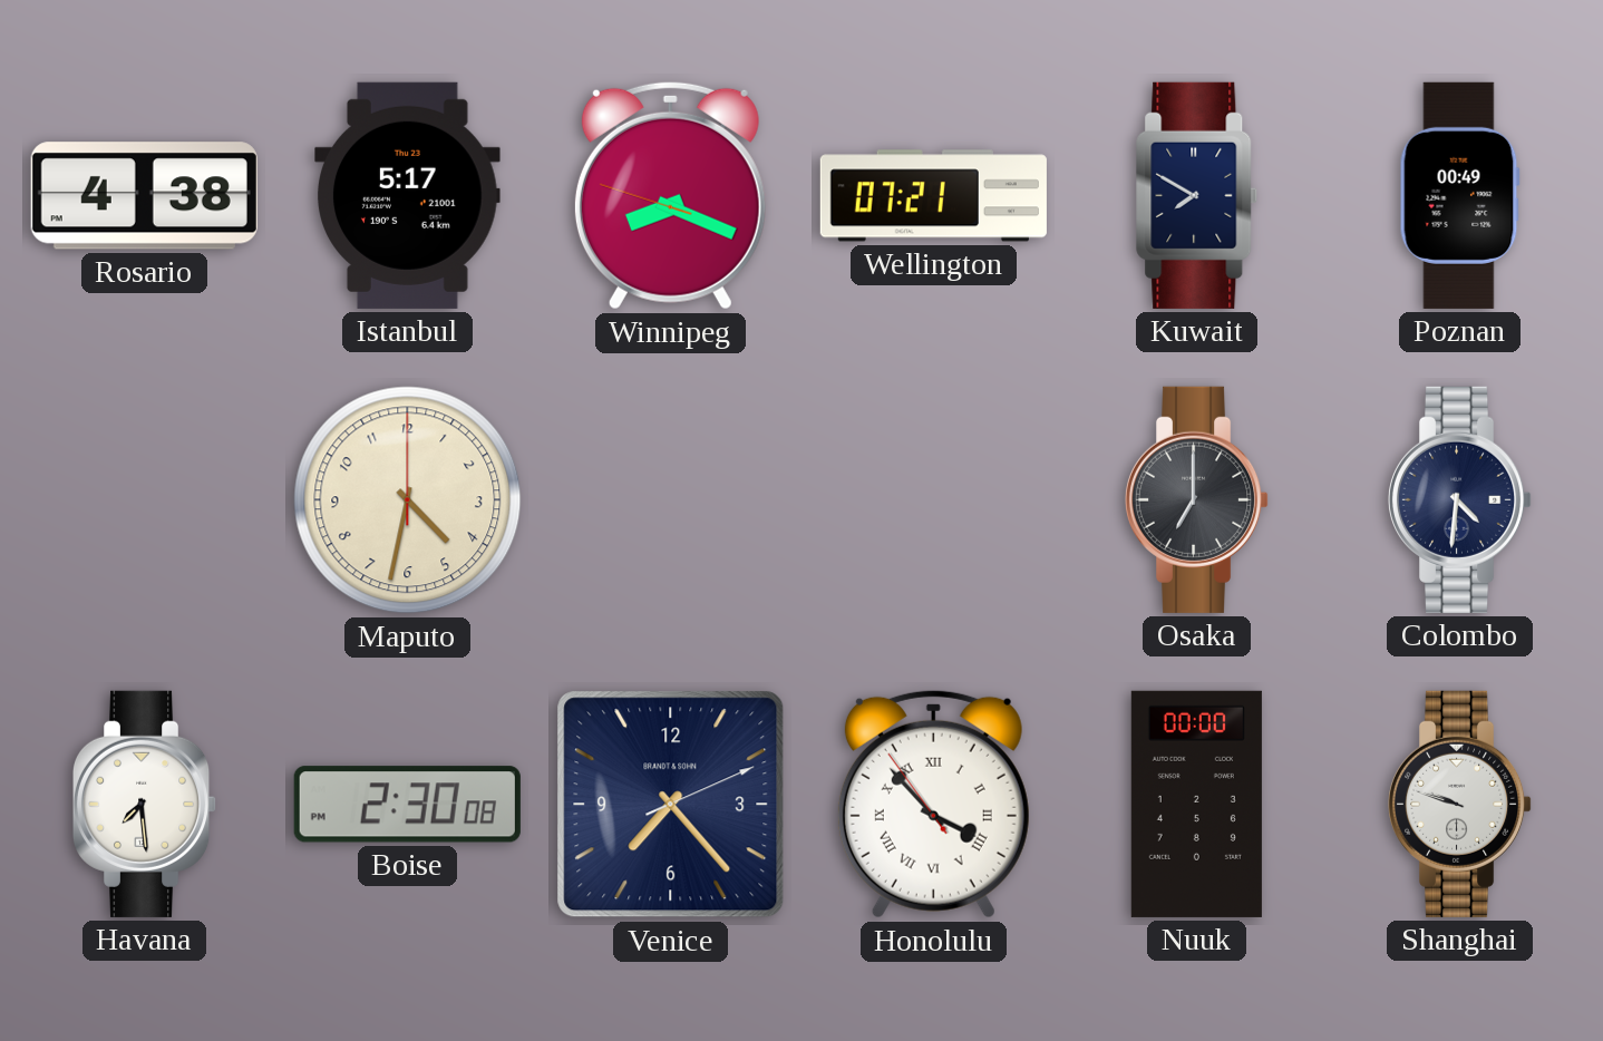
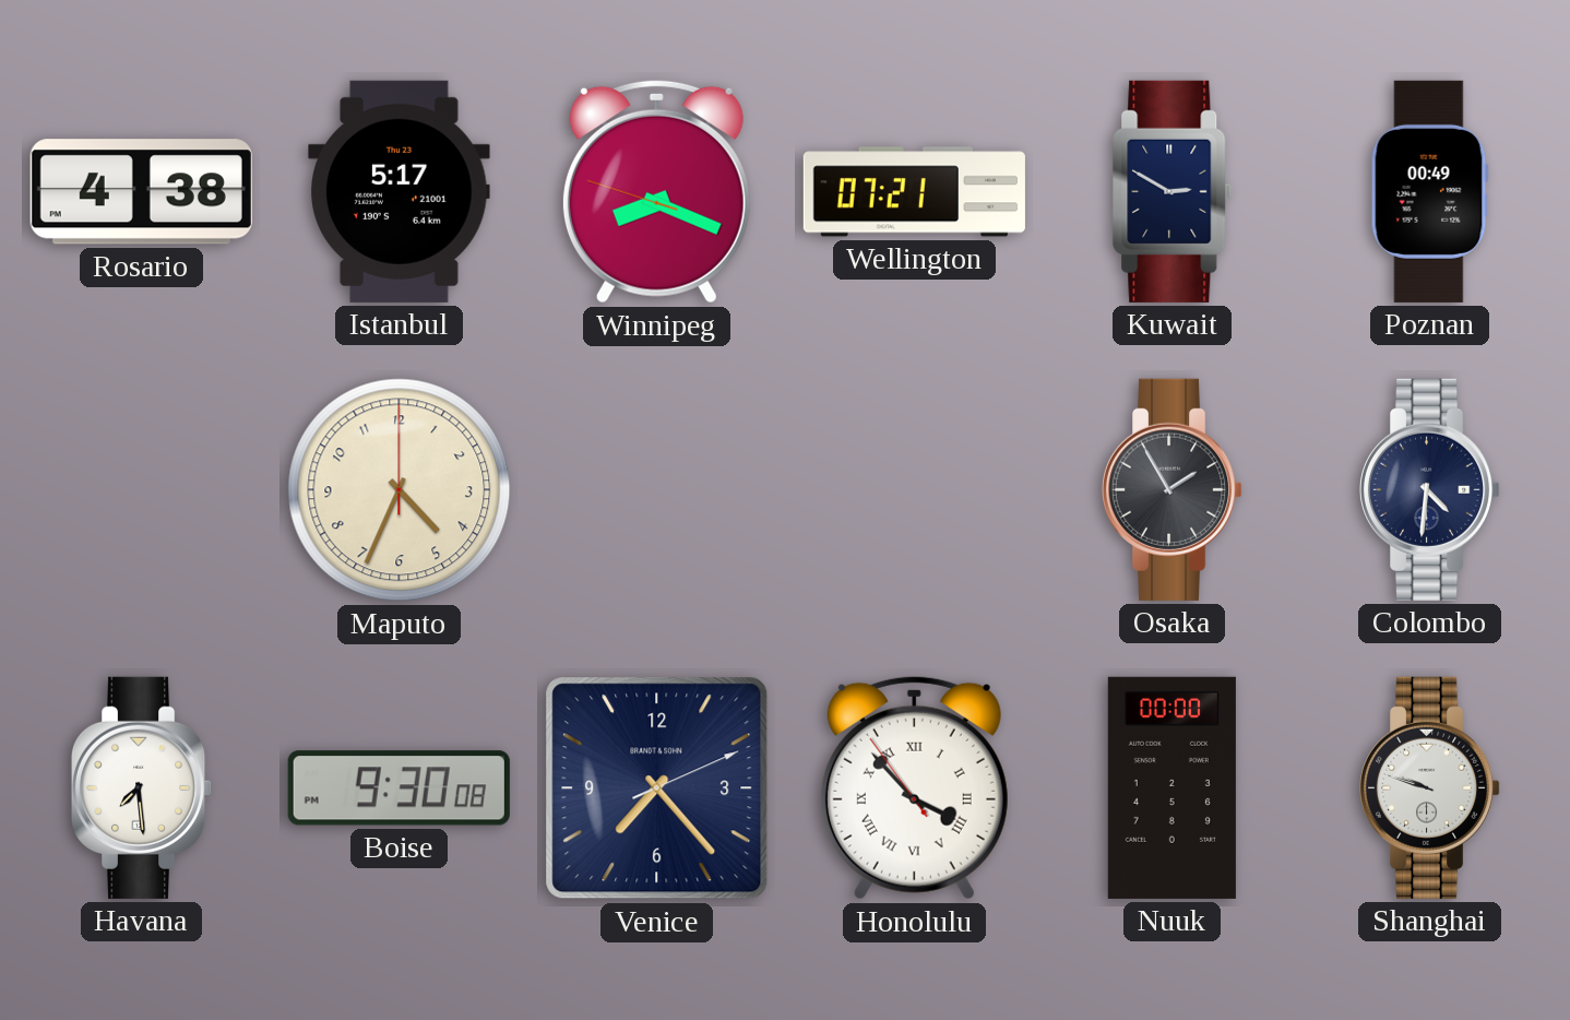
Kuwait: 7:50 -> 2:50 (1173, 191)
Maputo: 4:32 -> 4:34 (400, 490)
Osaka: 7:00 -> 1:55 (1173, 489)
Boise: 2:30 -> 9:30 (399, 788)
